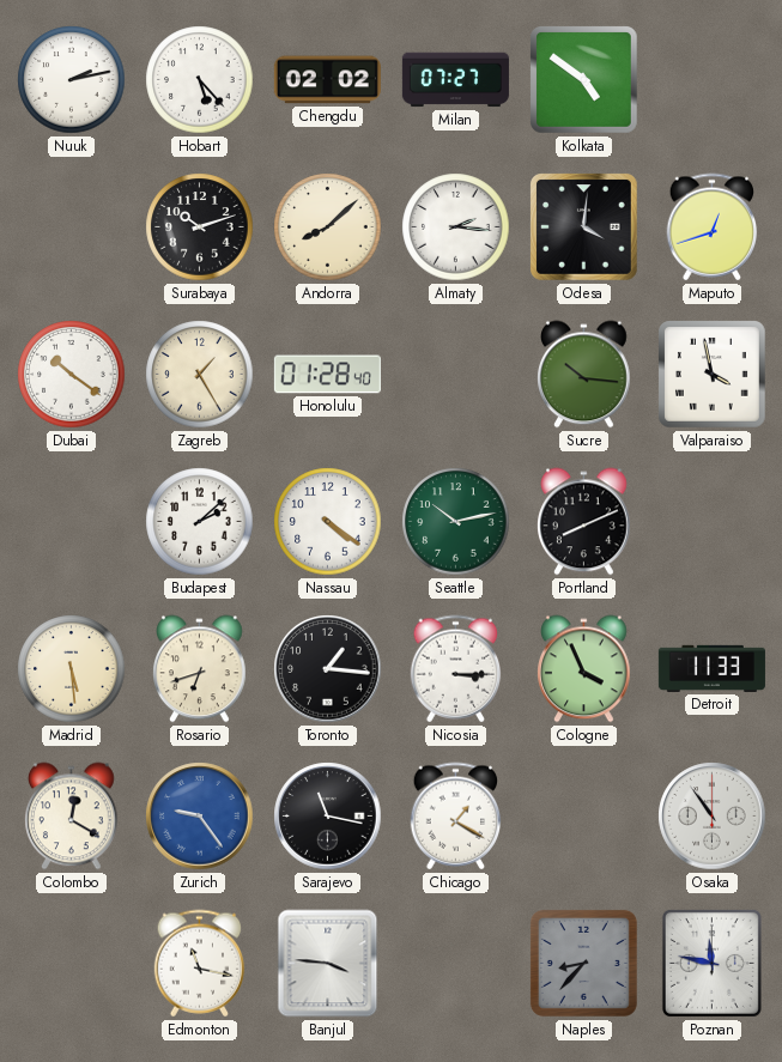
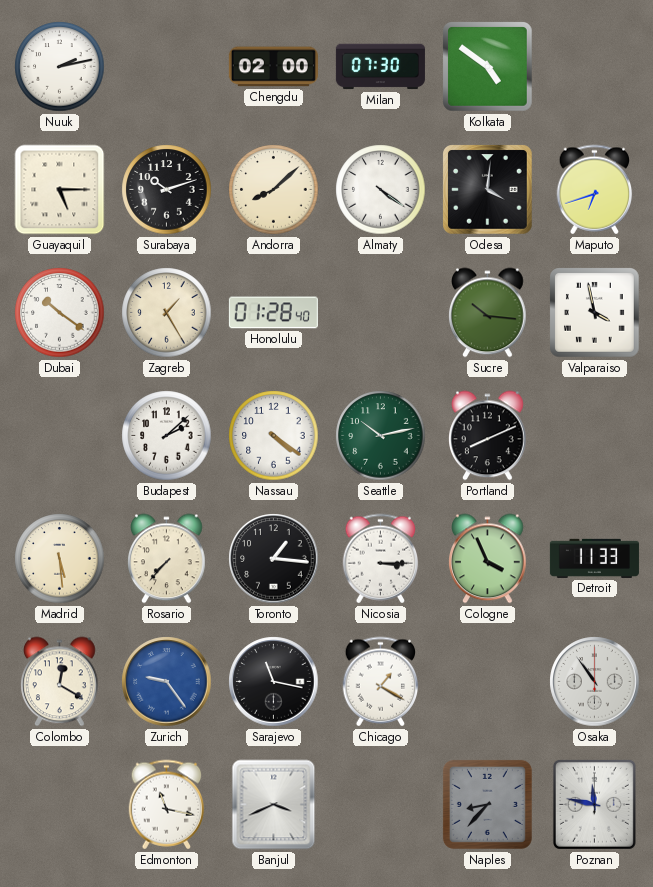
Hobart: 5:23 -> none (200, 80)
Chengdu: 02:02 -> 02:00 (273, 67)
Milan: 07:27 -> 07:30 (380, 67)
Guayaquil: none -> 5:15 (60, 190)
Almaty: 2:16 -> 4:21 (381, 190)
Maputo: 12:42 -> 6:42 (595, 190)
Rosario: 6:42 -> 7:37 (167, 559)
Banjul: 3:46 -> 3:41 (274, 805)
